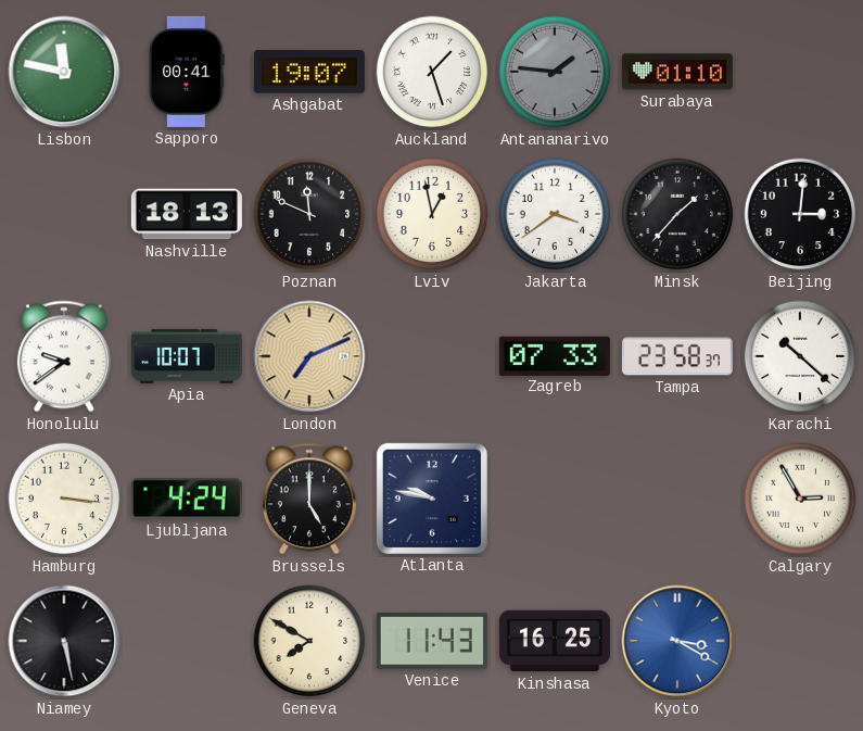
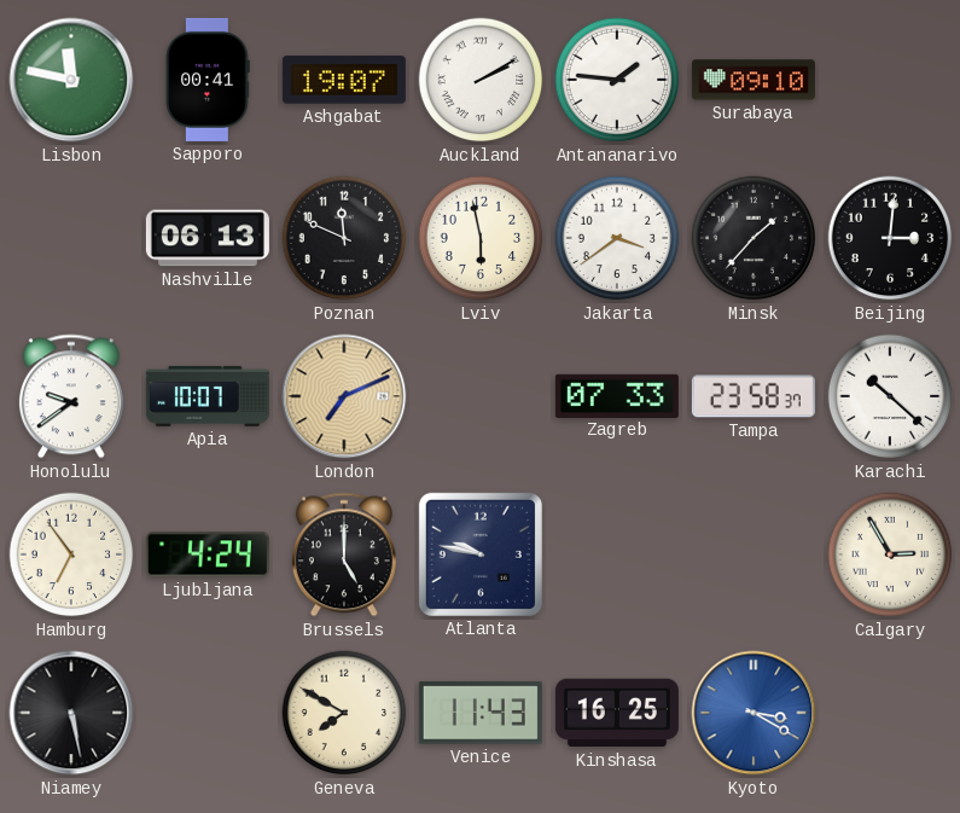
Auckland: 1:27 -> 2:10 (481, 80)
Antananarivo dial: grey -> white (617, 80)
Surabaya: 01:10 -> 09:10 (754, 80)
Nashville: 18:13 -> 06:13 (208, 238)
Lviv: 12:58 -> 5:58 (481, 238)
Hamburg: 3:16 -> 6:54 (71, 554)
